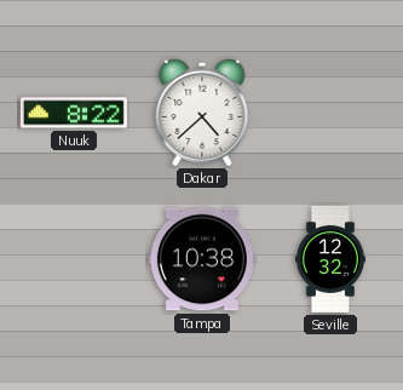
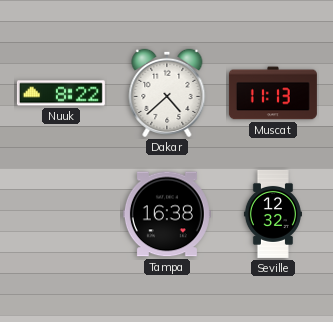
Muscat: none -> 11:13 (273, 93)
Tampa: 10:38 -> 16:38 (167, 214)
